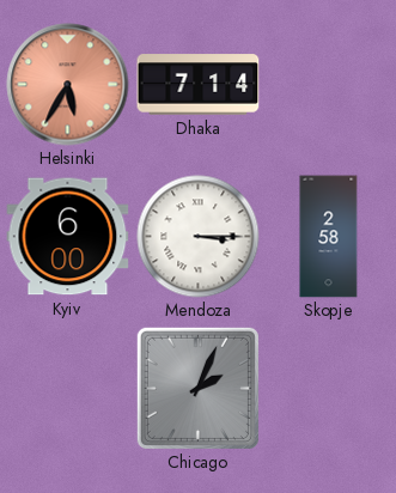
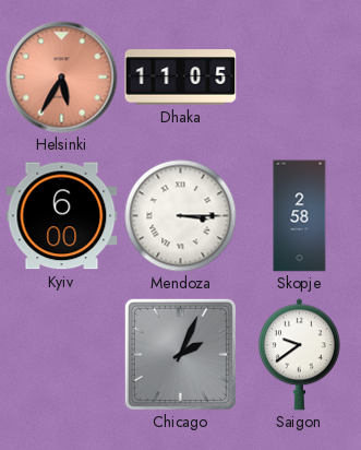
Dhaka: 7:14 -> 11:05 (181, 78)
Saigon: none -> 9:39 (299, 355)
